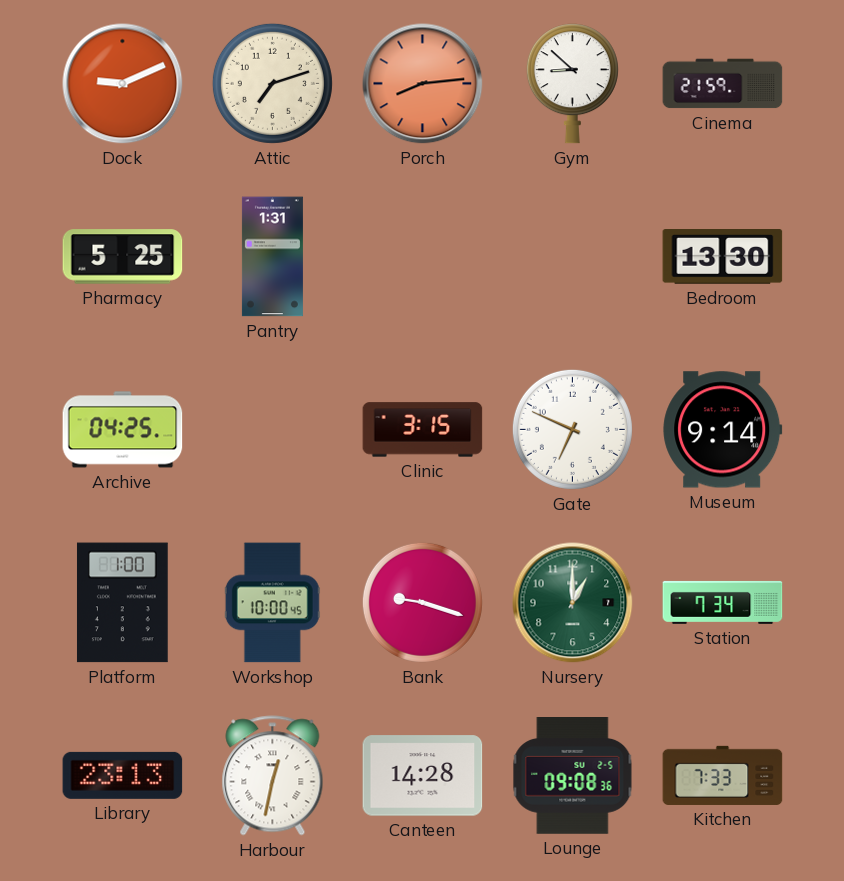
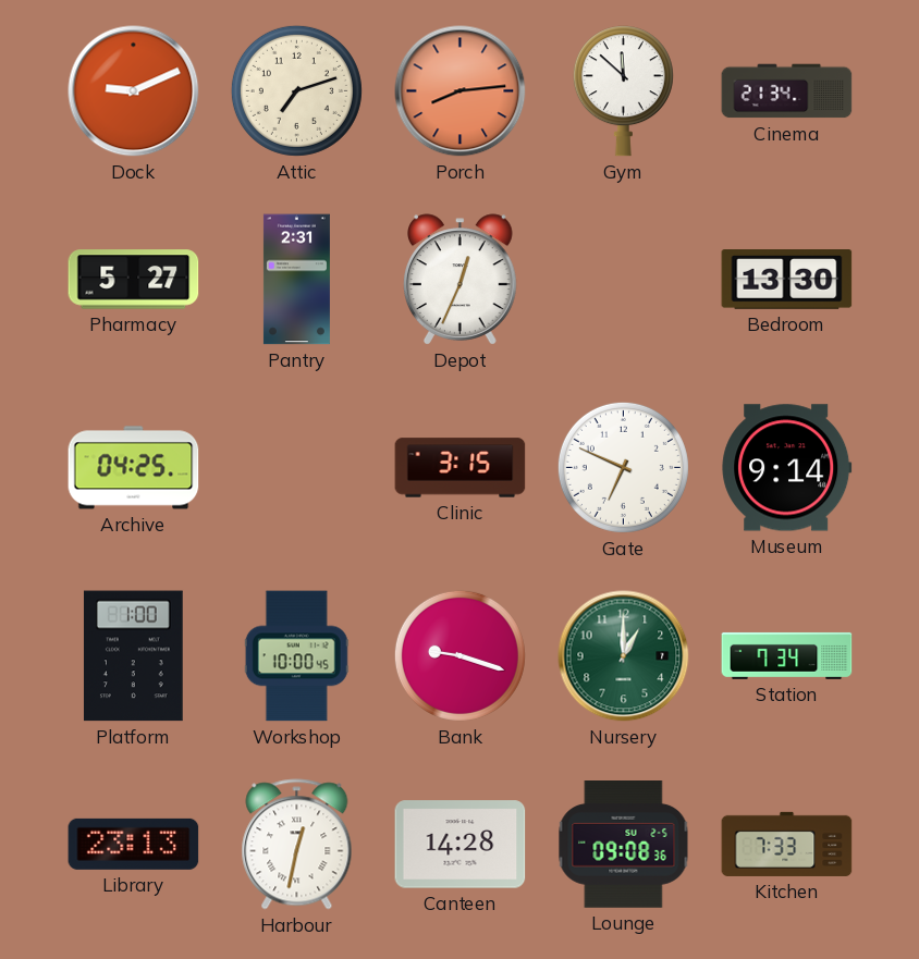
Gym: 8:52 -> 11:52 (623, 91)
Cinema: 21:59 -> 21:34 (787, 91)
Pharmacy: 5:25 -> 5:27 (134, 280)
Pantry: 1:31 -> 2:31 (296, 280)
Depot: none -> 12:34 (461, 280)
